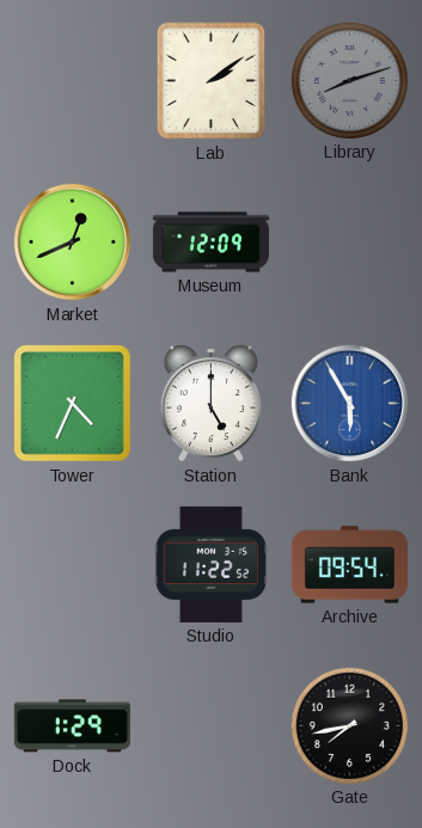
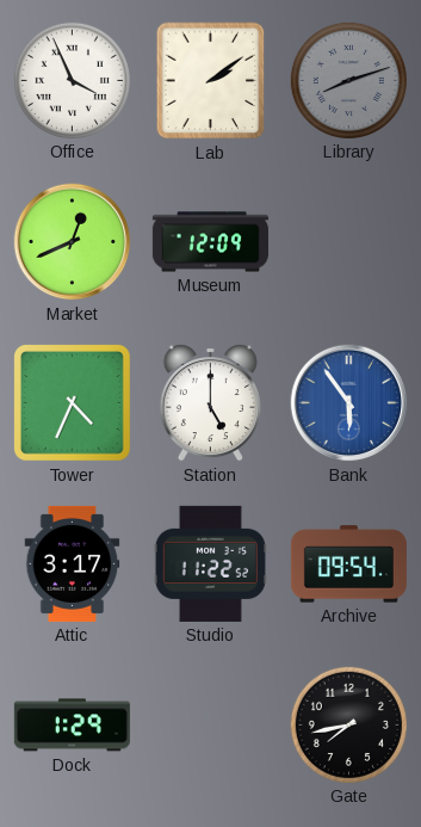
Office: none -> 3:56 (72, 80)
Bank: 5:55 -> 5:54 (349, 403)
Attic: none -> 3:17 (73, 563)
